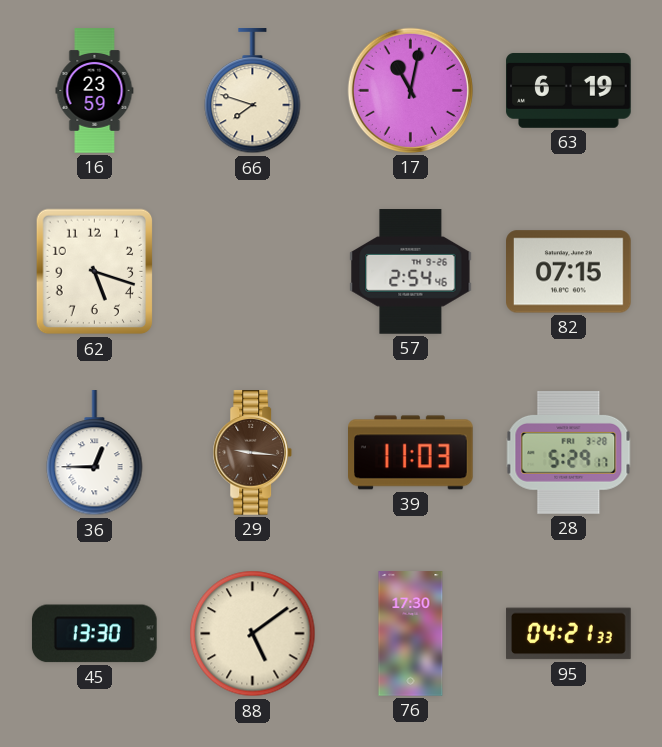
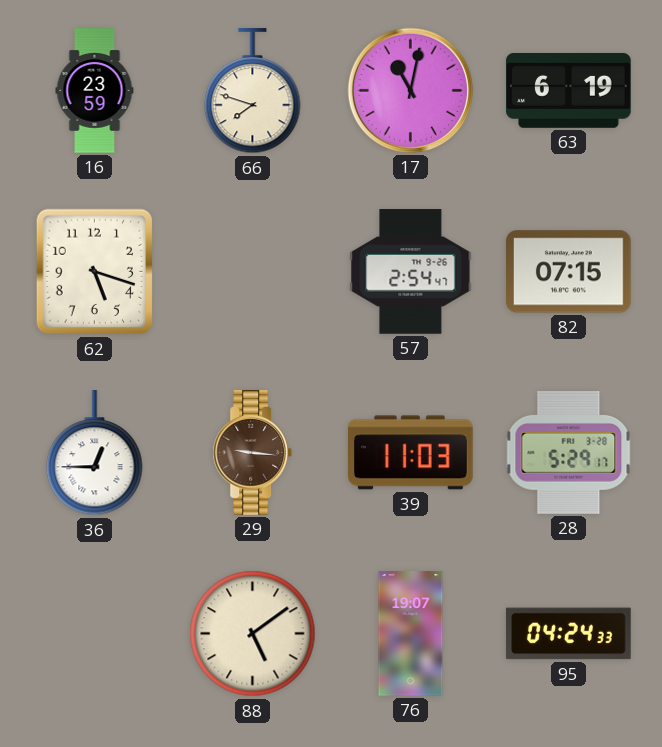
57: 2:54:46 -> 2:54:47 (411, 272)
45: 13:30 -> none (95, 634)
76: 17:30 -> 19:07 (411, 634)
95: 04:21 -> 04:24 (569, 634)
